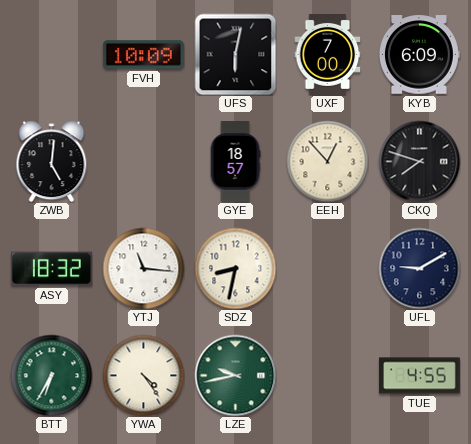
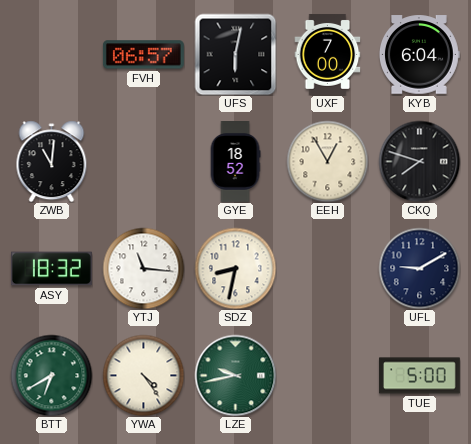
FVH: 10:09 -> 06:57 (143, 55)
KYB: 6:09 -> 6:04 (420, 55)
ZWB: 5:01 -> 11:01 (52, 161)
GYE: 18:57 -> 18:52 (235, 162)
EEH: 12:53 -> 12:55 (327, 161)
BTT: 6:35 -> 6:40 (51, 375)
TUE: 4:55 -> 5:00 (419, 376)
